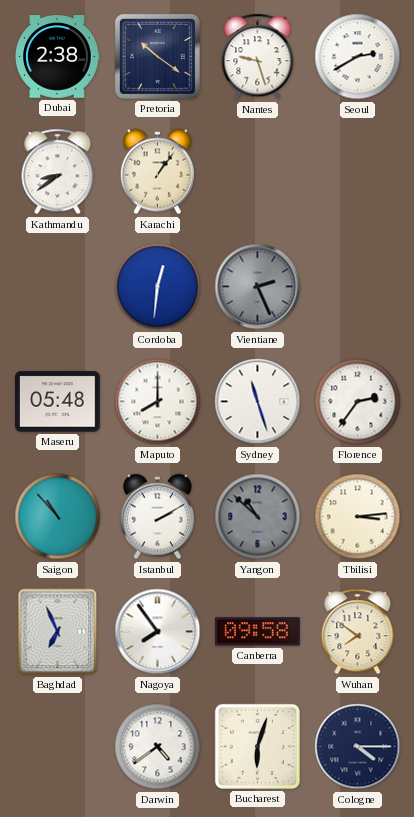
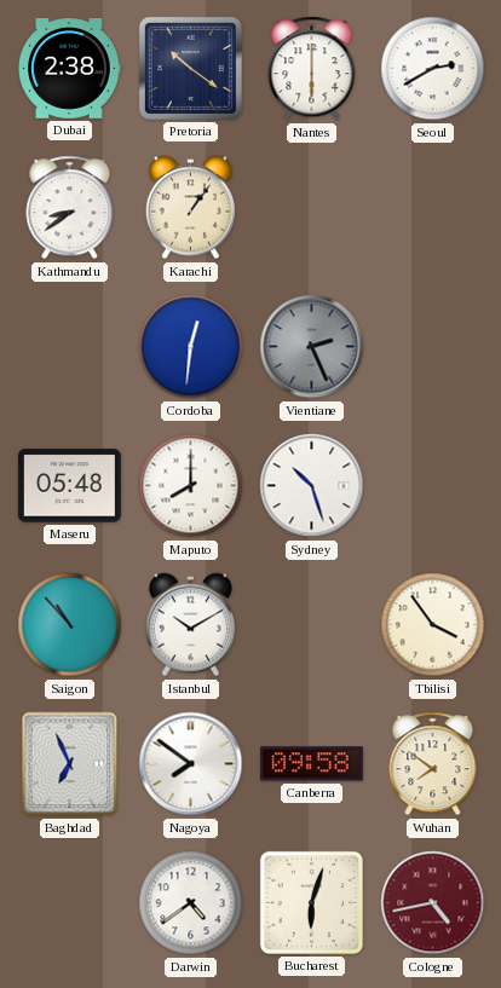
Nantes: 9:27 -> 6:00 (312, 69)
Sydney: 11:27 -> 10:27 (312, 486)
Florence: 2:36 -> none (358, 402)
Istanbul: 2:10 -> 10:10 (190, 625)
Yangon: 10:52 -> none (258, 517)
Tbilisi: 3:14 -> 3:54 (433, 625)
Nagoya: 7:54 -> 7:51 (191, 764)
Cologne: 4:15 -> 4:43 (433, 903)
Cologne dial: navy -> burgundy (433, 903)
